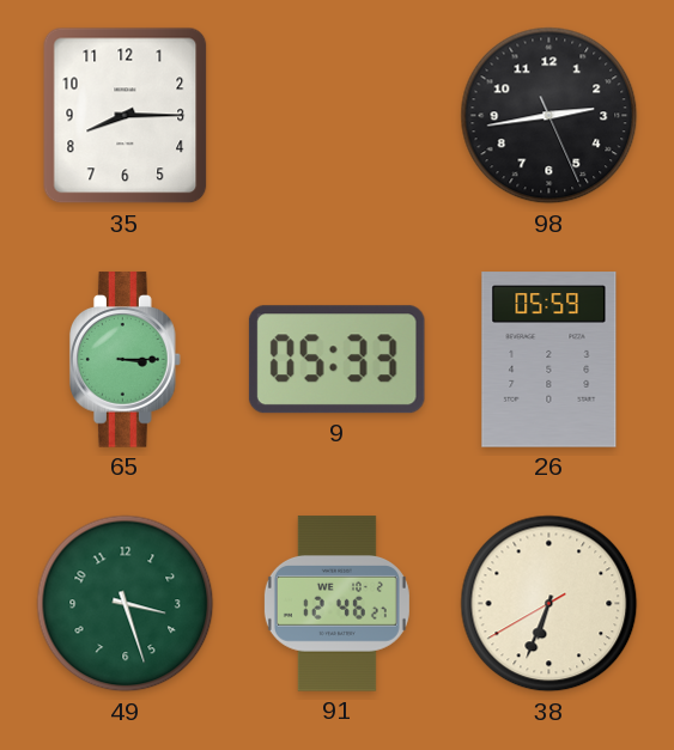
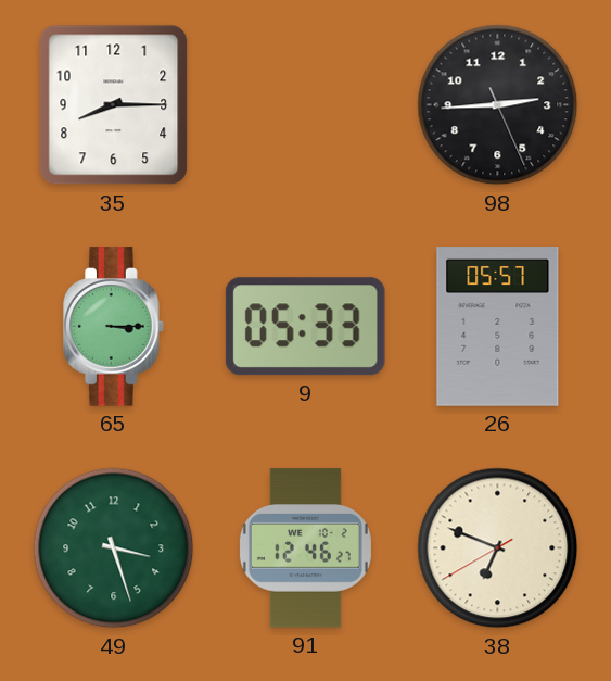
98: 2:43 -> 2:44 (498, 105)
26: 05:59 -> 05:57 (498, 327)
38: 6:33 -> 6:48 (498, 548)
